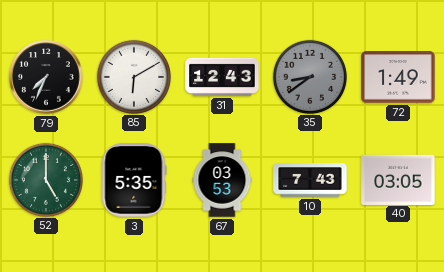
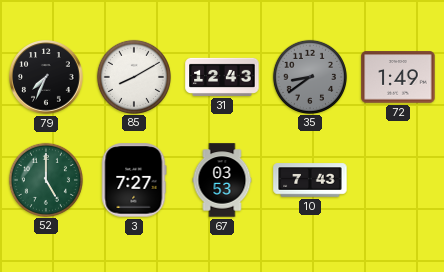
85: 6:10 -> 8:10 (133, 76)
3: 5:35 -> 7:27 (134, 180)
40: 03:05 -> none (398, 179)
